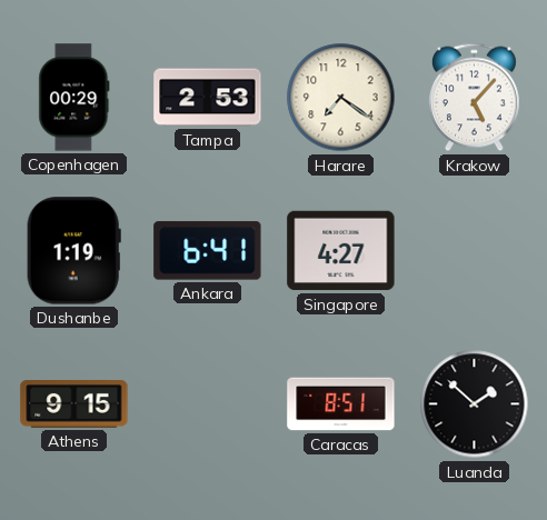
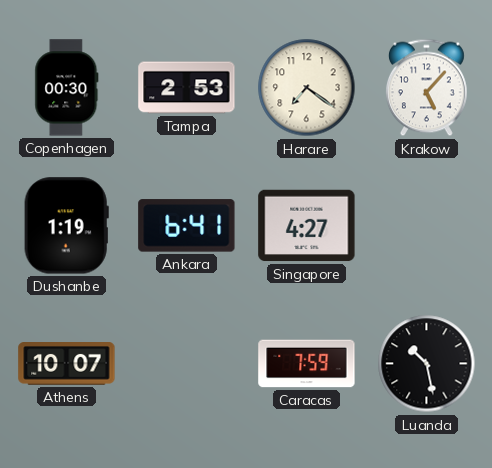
Copenhagen: 00:29 -> 00:30 (67, 88)
Athens: 9:15 -> 10:07 (67, 364)
Caracas: 8:51 -> 7:59 (307, 364)
Luanda: 1:52 -> 10:28 (427, 364)
